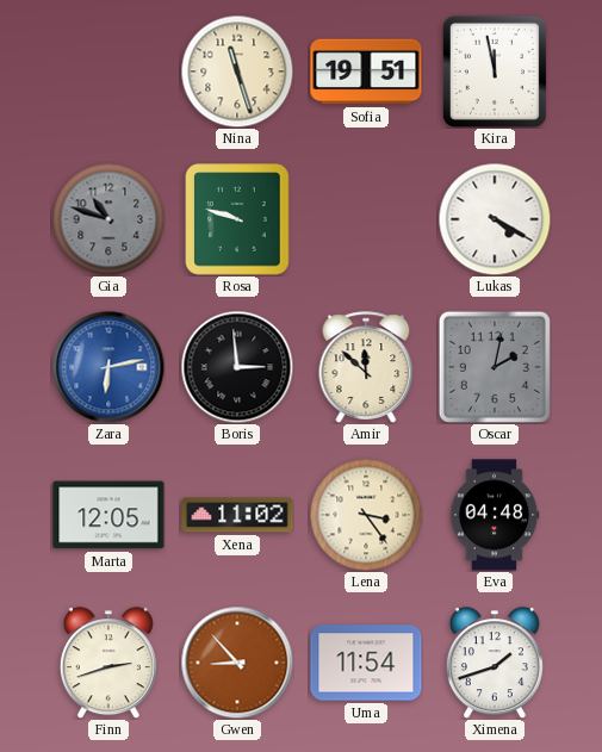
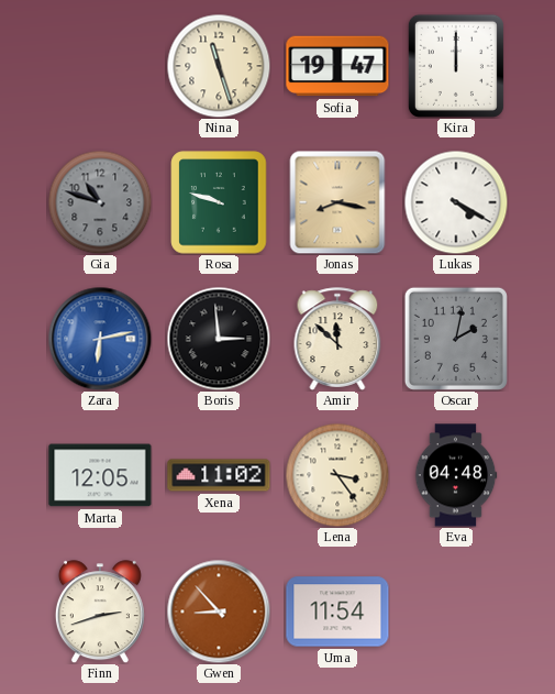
Sofia: 19:51 -> 19:47 (337, 66)
Kira: 11:58 -> 12:00 (456, 66)
Jonas: none -> 8:17 (337, 202)
Ximena: 1:42 -> none (495, 663)
